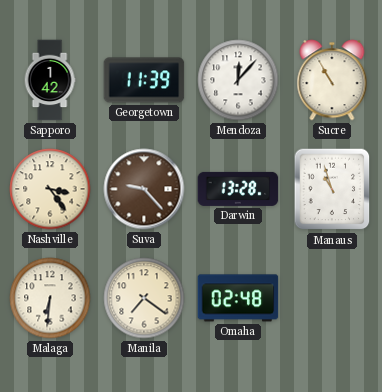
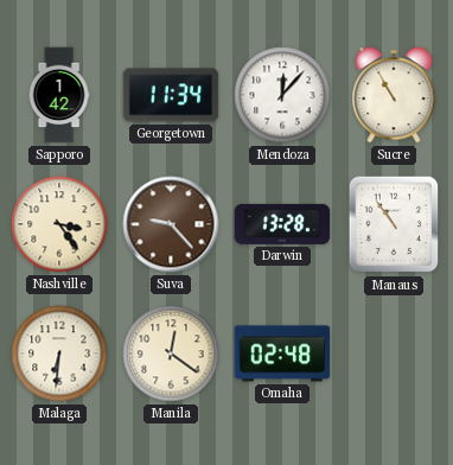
Georgetown: 11:39 -> 11:34 (171, 95)
Manaus: 10:57 -> 10:54 (394, 224)
Manila: 7:21 -> 12:21 (171, 353)
